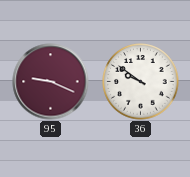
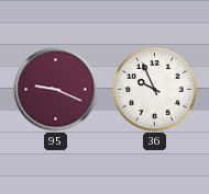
36: 9:51 -> 9:56 (155, 90)
